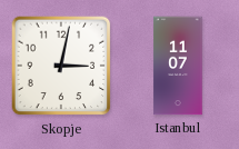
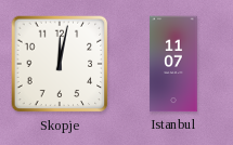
Skopje: 3:02 -> 12:02 (60, 64)
